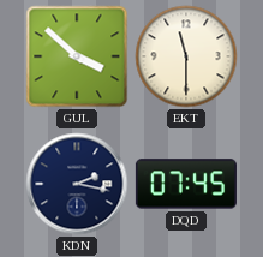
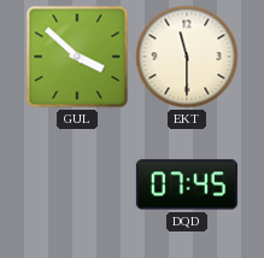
KDN: 2:17 -> none (77, 184)
